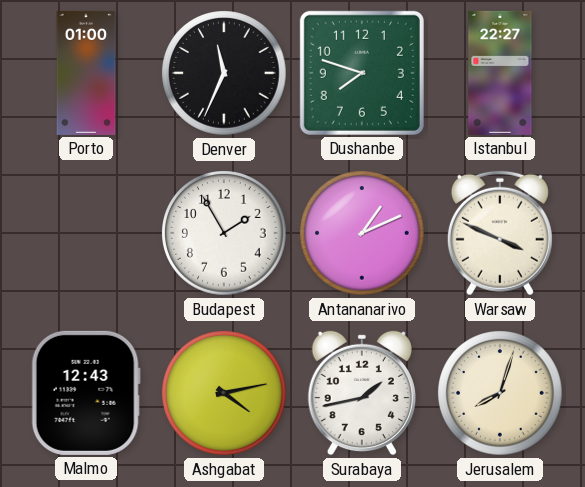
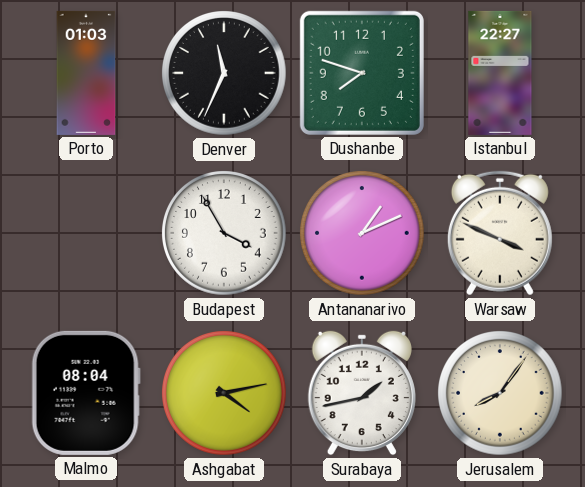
Porto: 01:00 -> 01:03 (86, 73)
Budapest: 1:55 -> 3:55 (224, 233)
Malmo: 12:43 -> 08:04 (86, 393)
Jerusalem: 8:03 -> 8:06 (500, 393)
